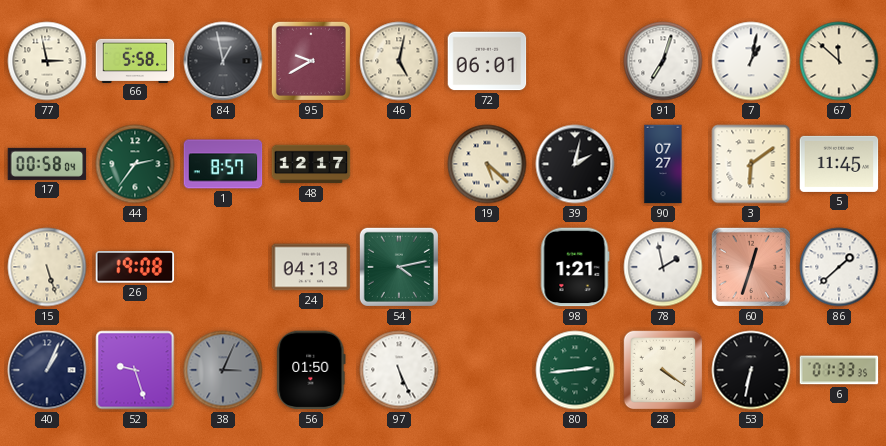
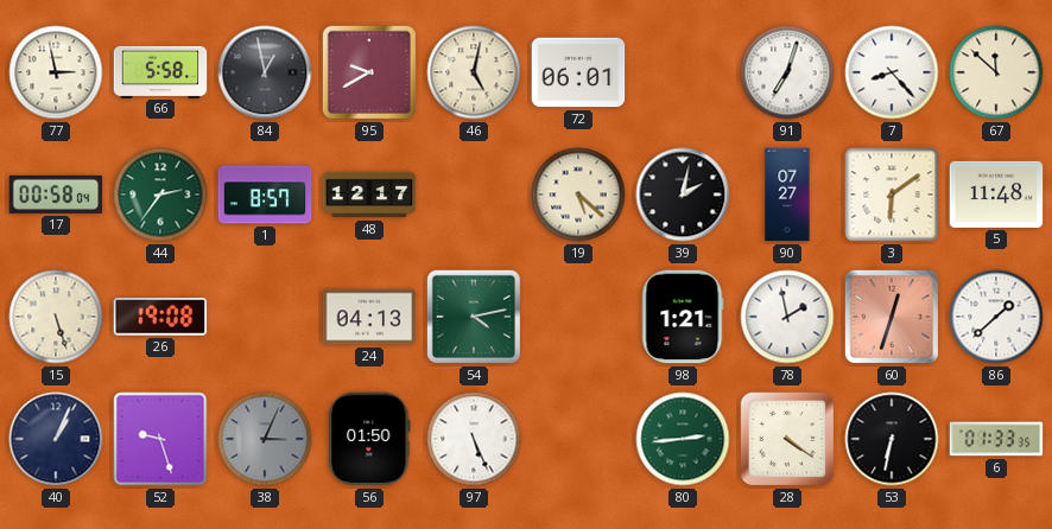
7: 1:02 -> 8:23 (892, 72)
5: 11:45 -> 11:48 (996, 195)
